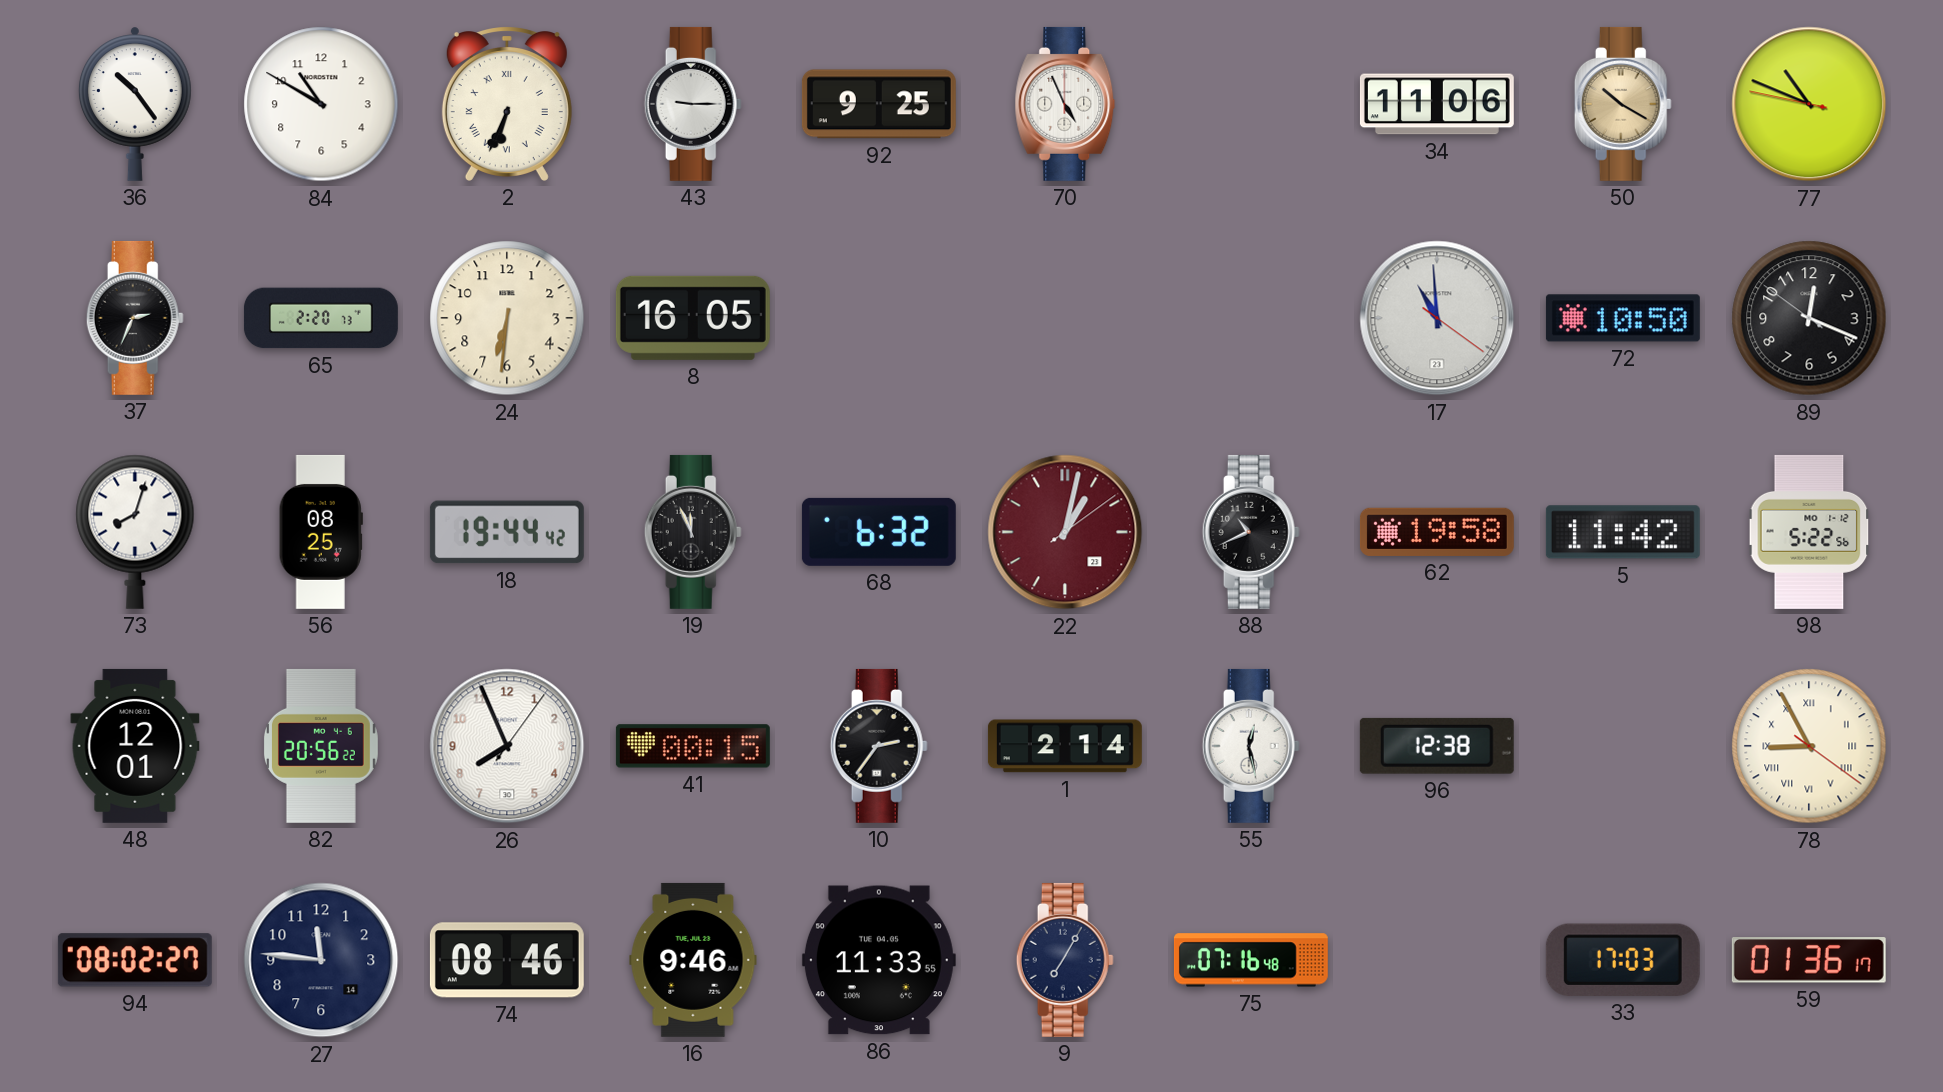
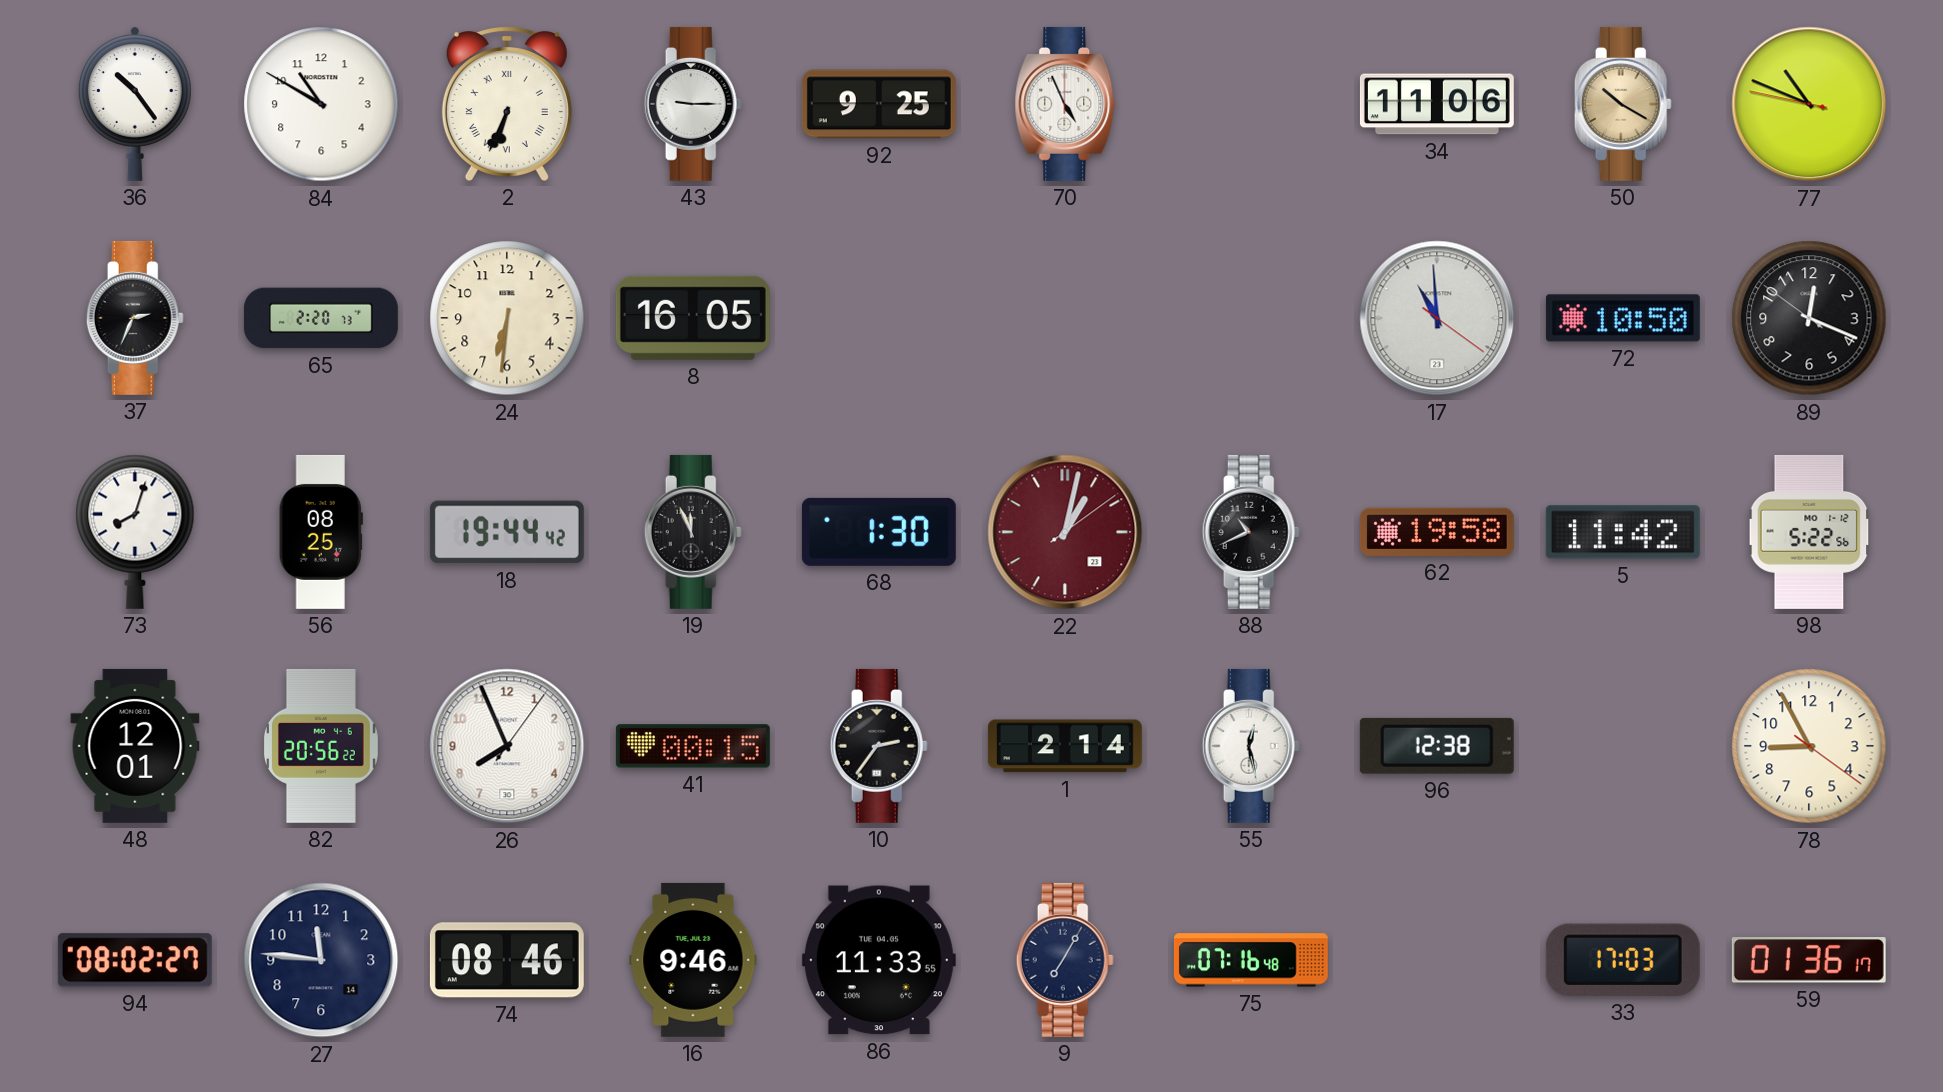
68: 6:32 -> 1:30 (879, 532)
78 numerals: Roman -> Arabic (1809, 746)
